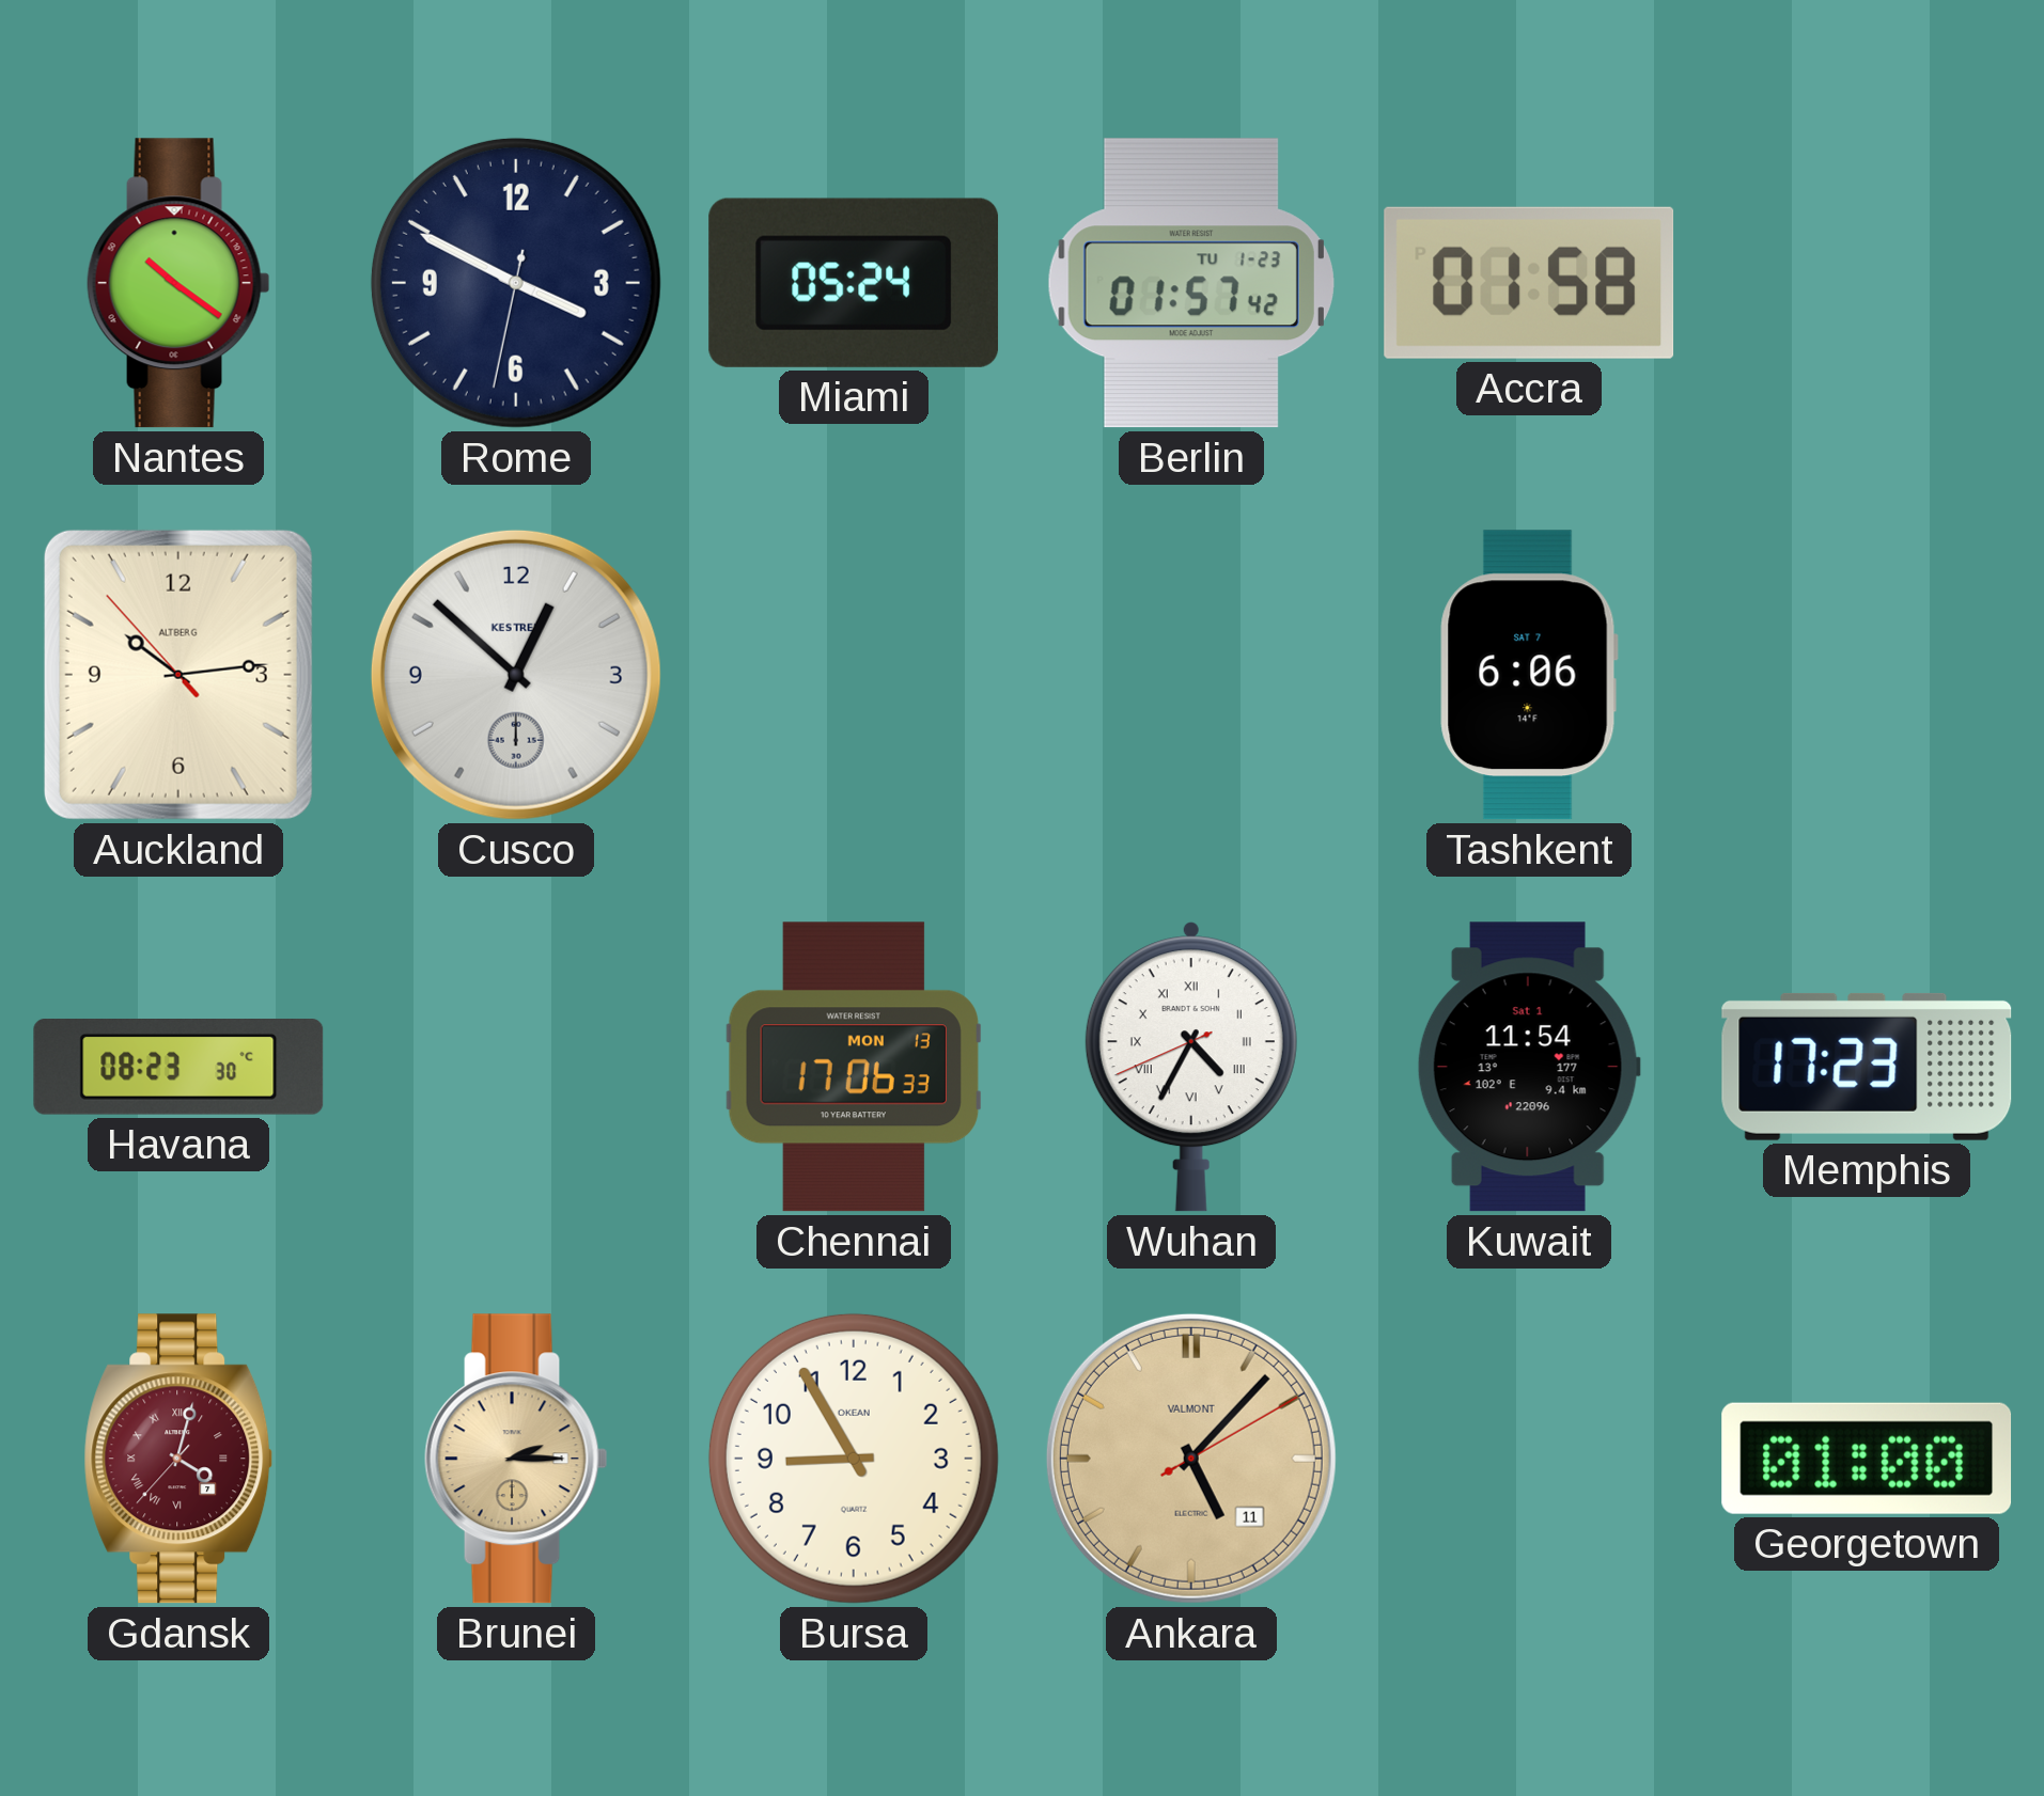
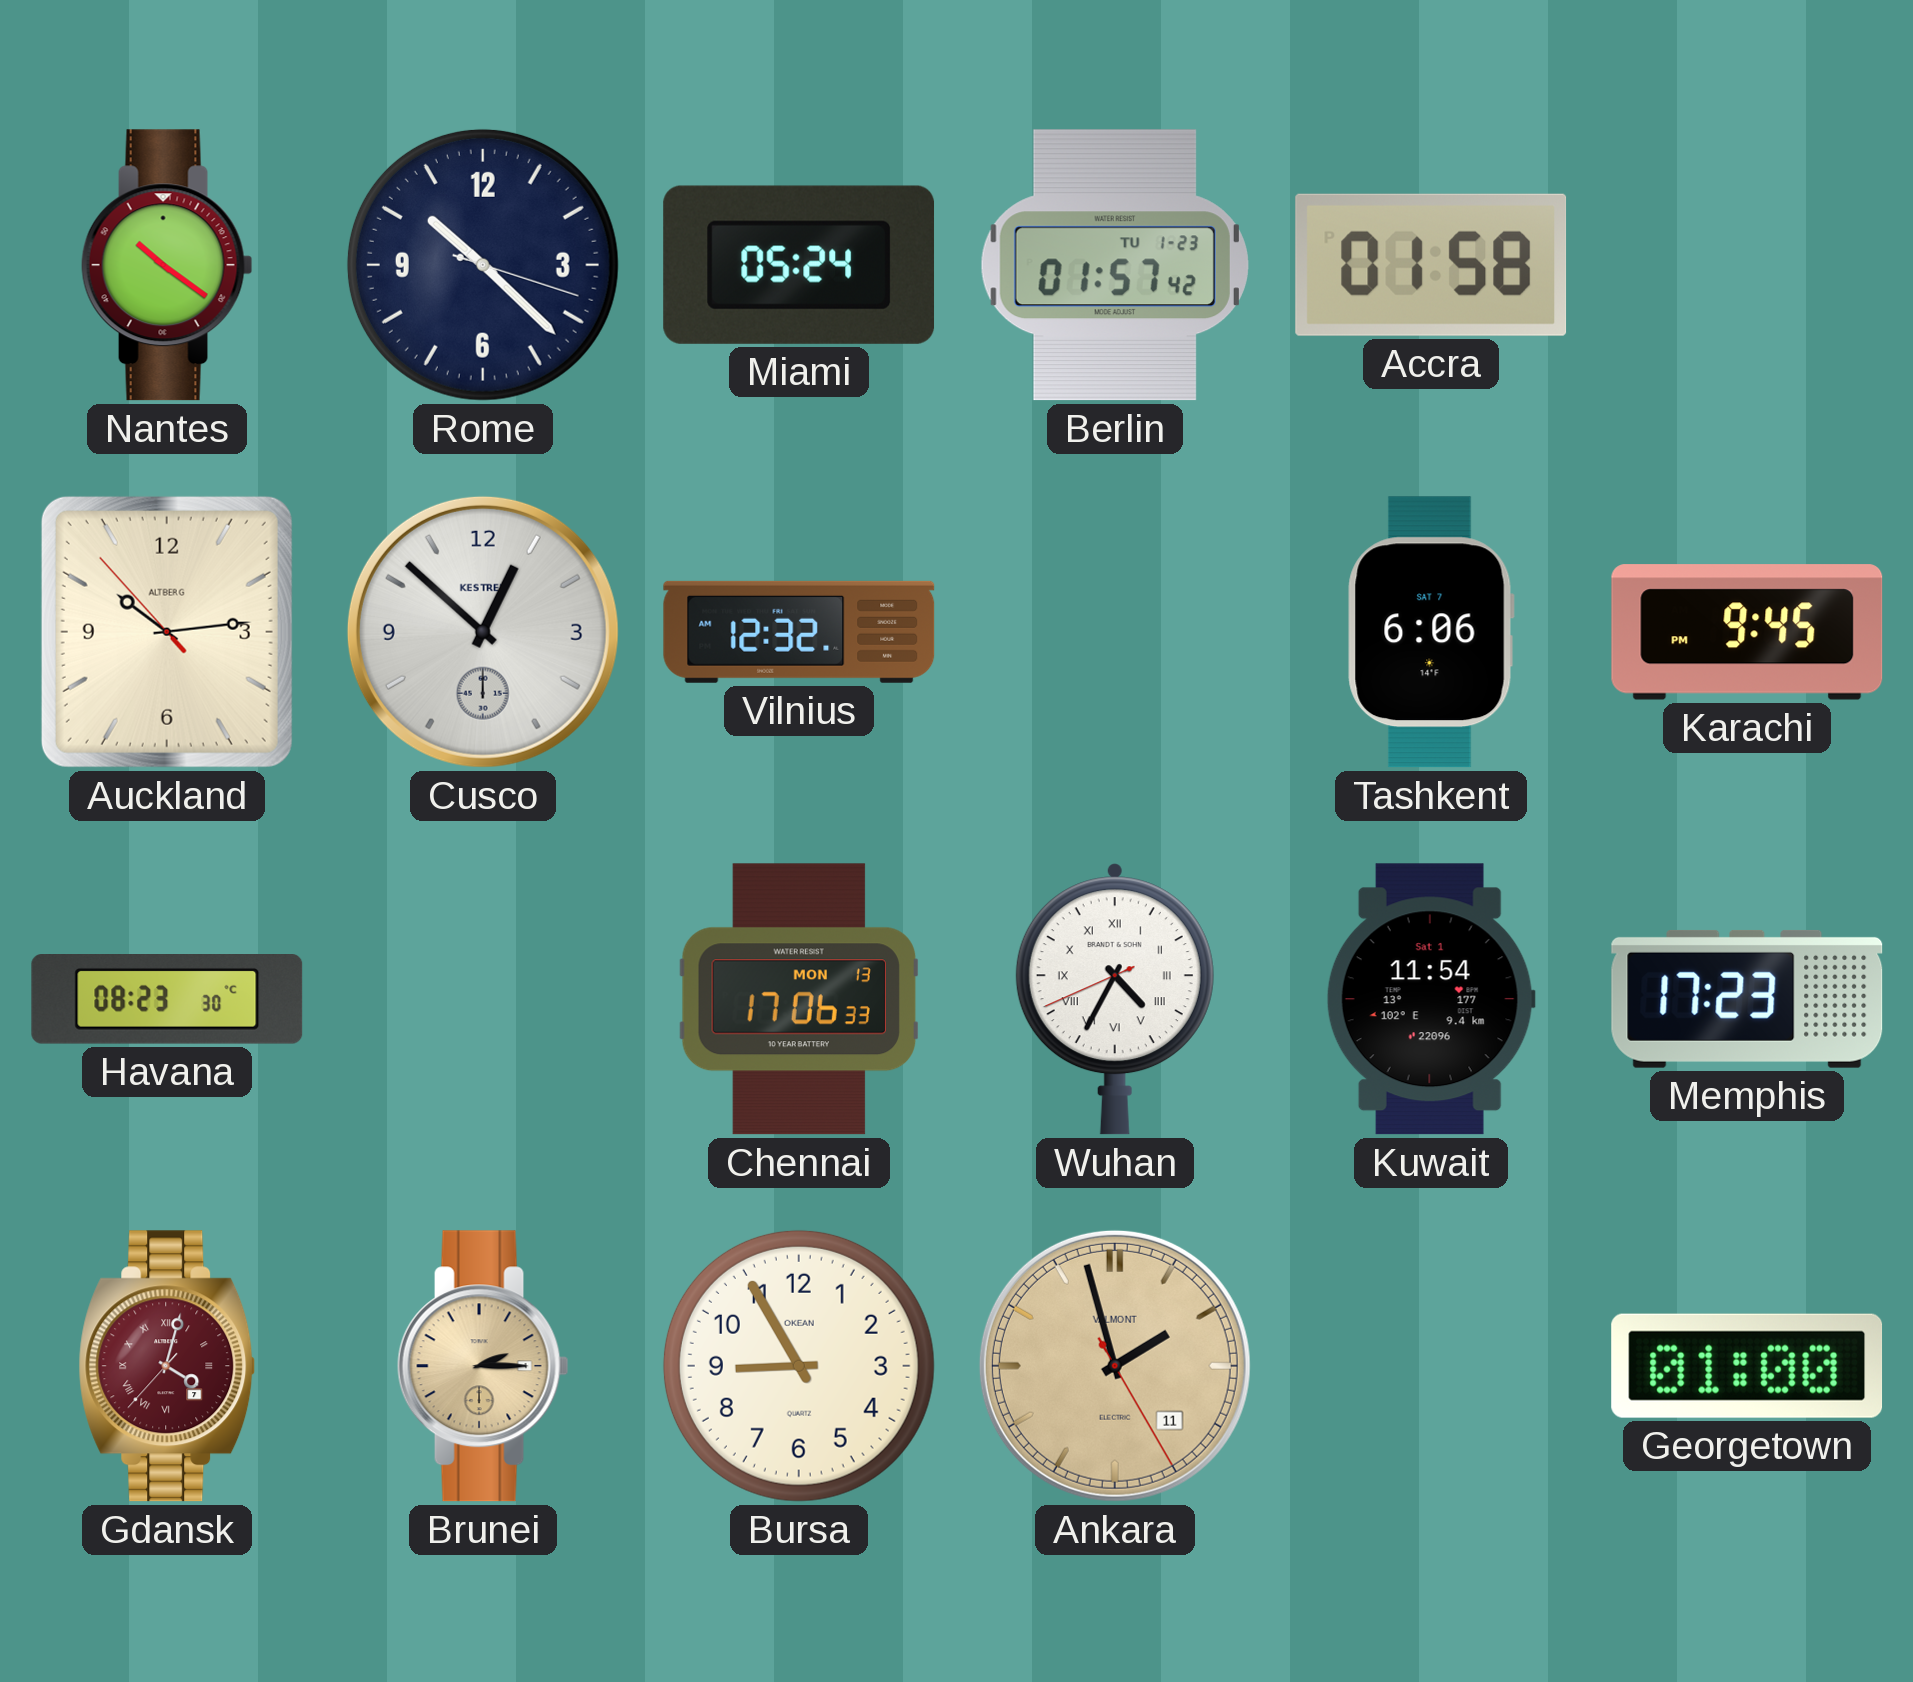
Rome: 3:49 -> 10:22 (483, 265)
Vilnius: none -> 12:32 (799, 632)
Karachi: none -> 9:45 (1747, 632)
Ankara: 5:07 -> 1:57 (1115, 1366)
